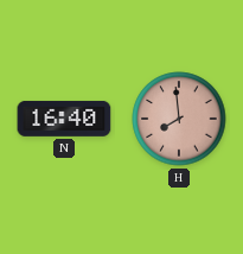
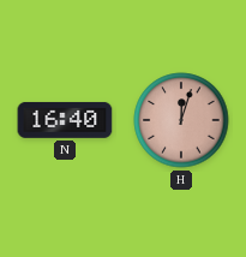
H: 7:59 -> 12:03 (181, 120)
